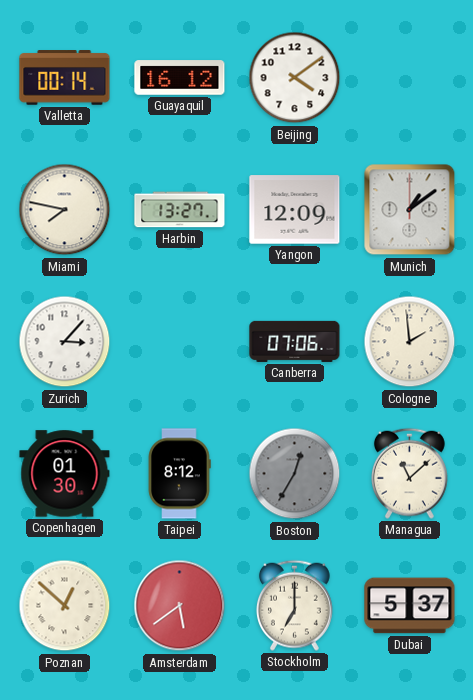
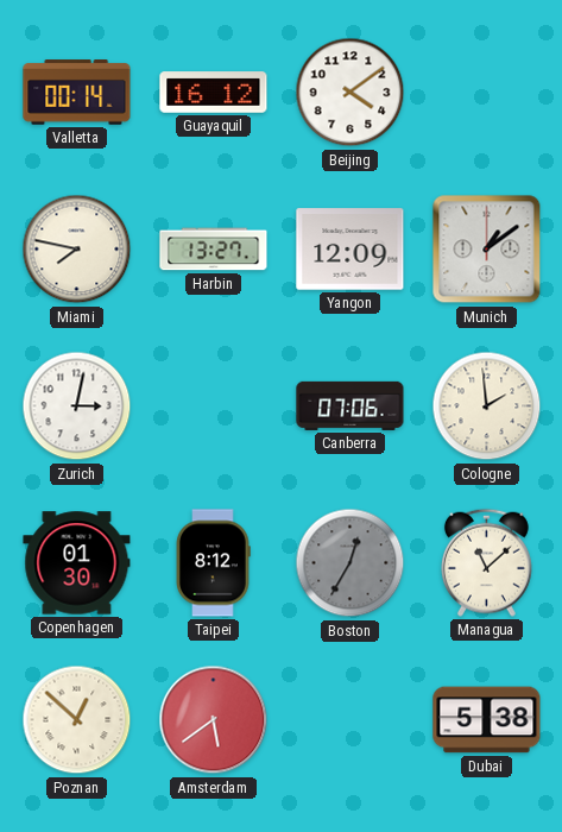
Zurich: 3:07 -> 3:02 (77, 406)
Stockholm: 7:00 -> none (294, 605)
Dubai: 5:37 -> 5:38 (487, 720)
